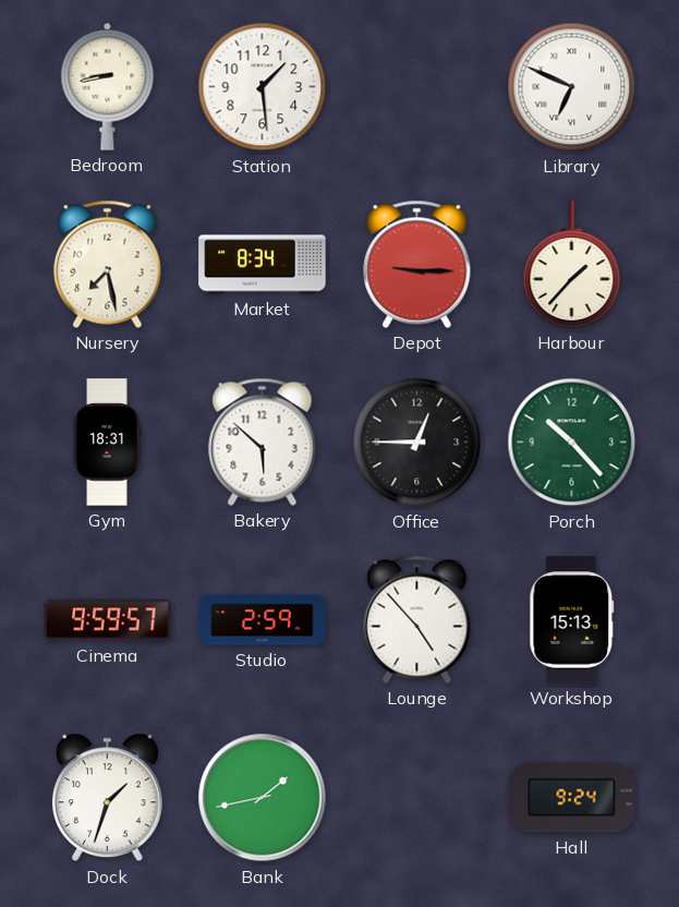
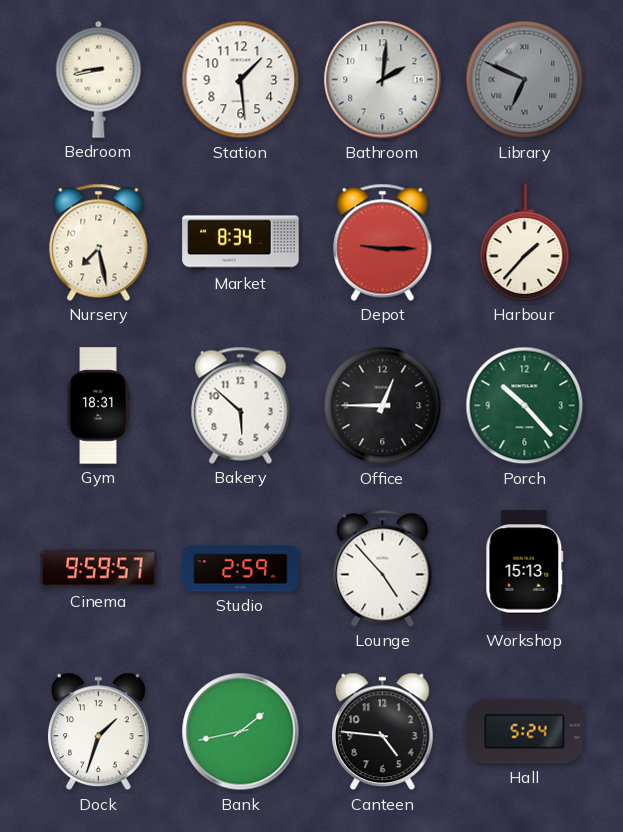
Bathroom: none -> 2:01 (383, 80)
Library dial: white -> grey (525, 80)
Canteen: none -> 4:46 (383, 732)
Hall: 9:24 -> 5:24 (525, 732)
